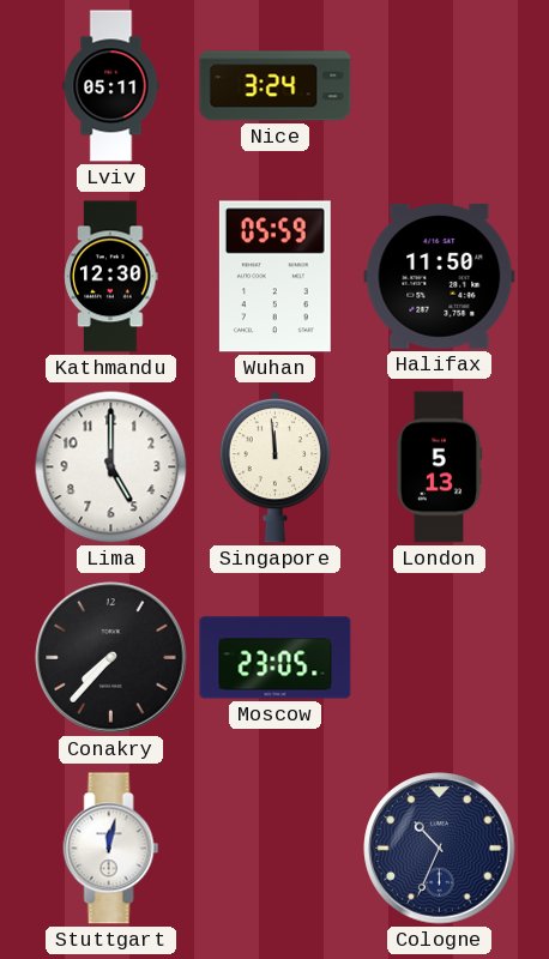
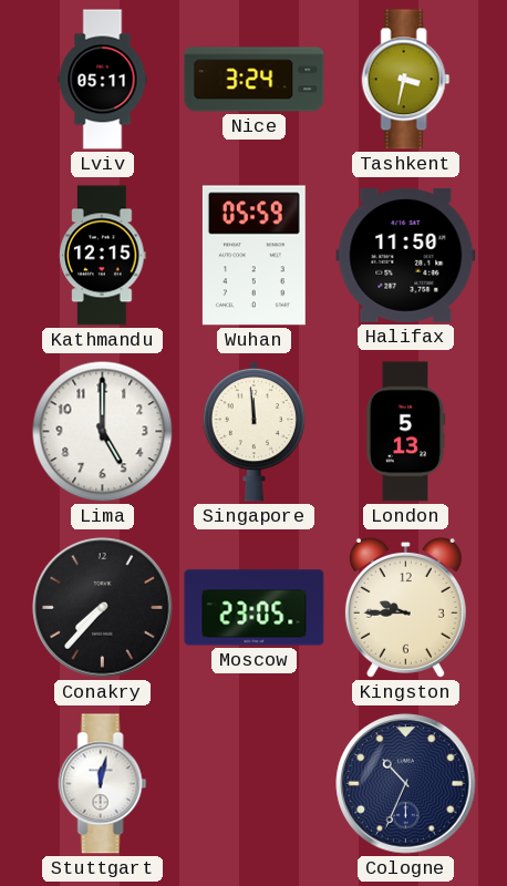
Tashkent: none -> 3:32 (406, 80)
Kathmandu: 12:30 -> 12:15 (103, 256)
Kingston: none -> 9:45 (405, 607)
